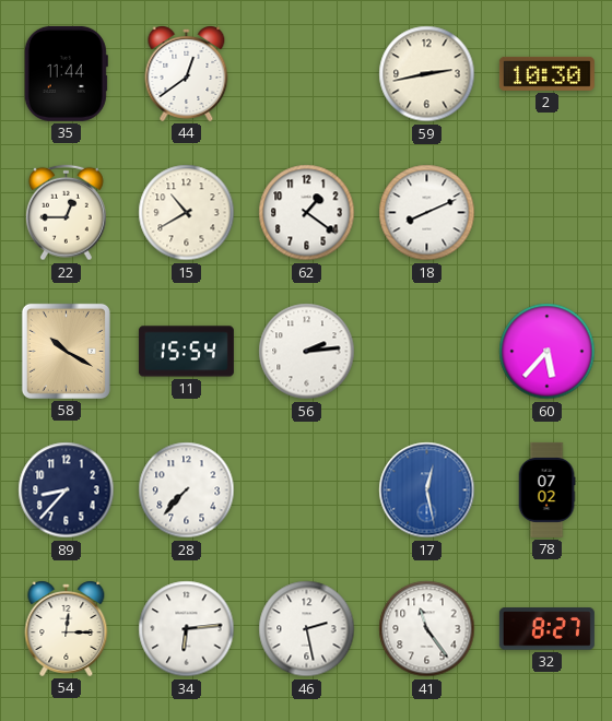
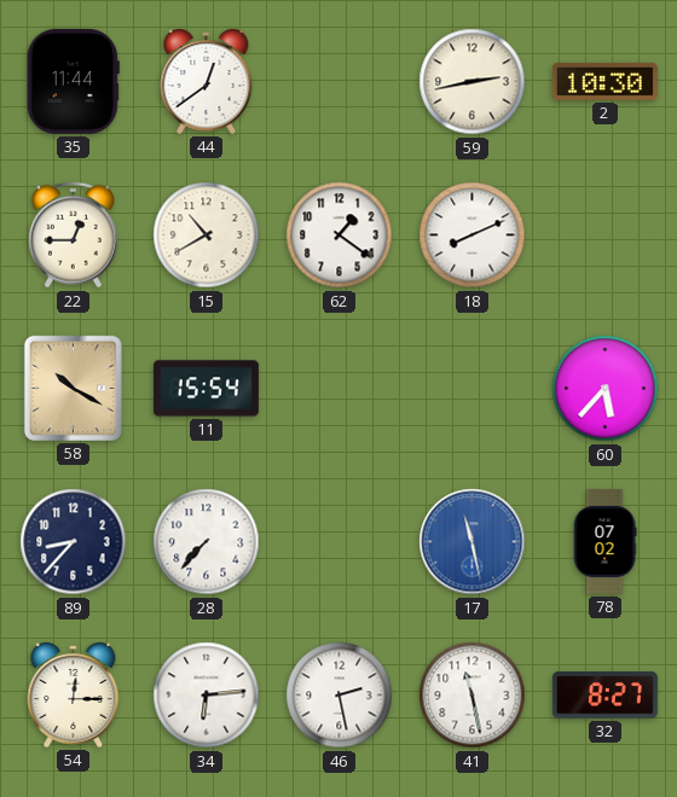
56: 2:14 -> none (307, 352)
17: 12:28 -> 11:28 (473, 542)
41: 11:24 -> 11:28 (473, 696)
